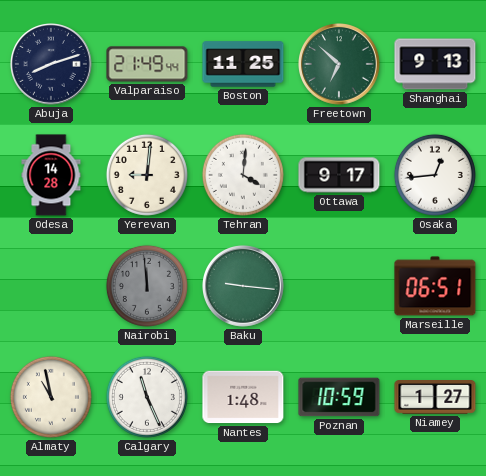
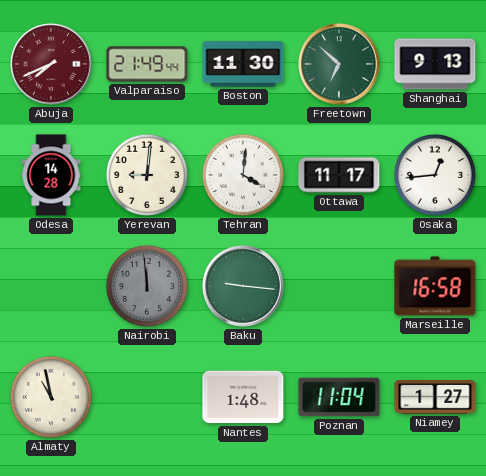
Abuja: 8:12 -> 7:41 (52, 65)
Abuja dial: navy -> burgundy (52, 65)
Boston: 11:25 -> 11:30 (243, 64)
Ottawa: 9:17 -> 11:17 (339, 175)
Marseille: 06:51 -> 16:58 (435, 286)
Calgary: 11:26 -> none (147, 397)
Poznan: 10:59 -> 11:04 (339, 397)
